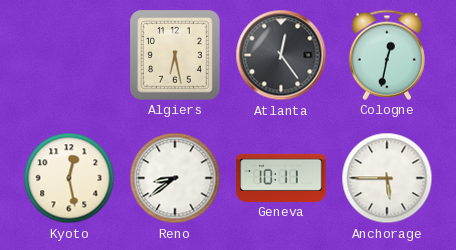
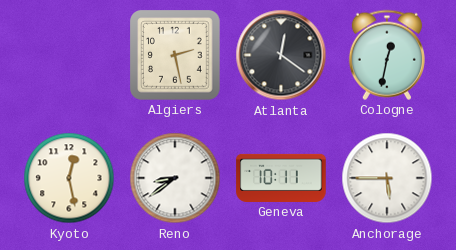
Algiers: 6:28 -> 2:28 (176, 56)
Atlanta: 12:24 -> 12:21 (281, 55)
